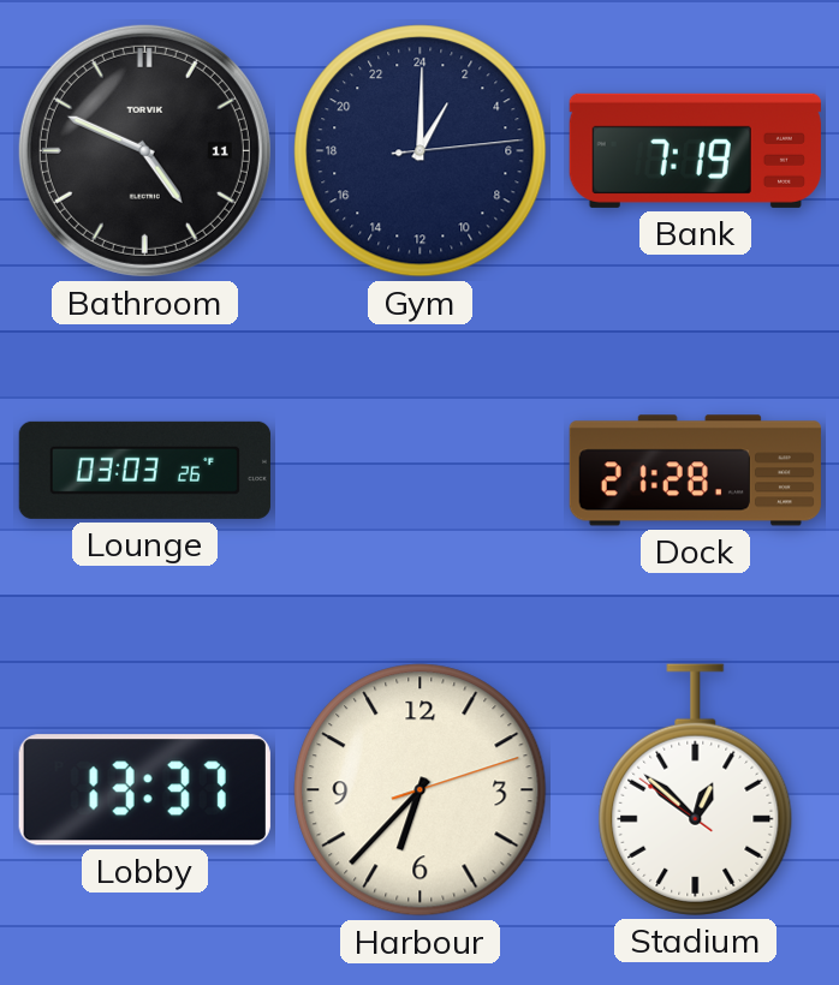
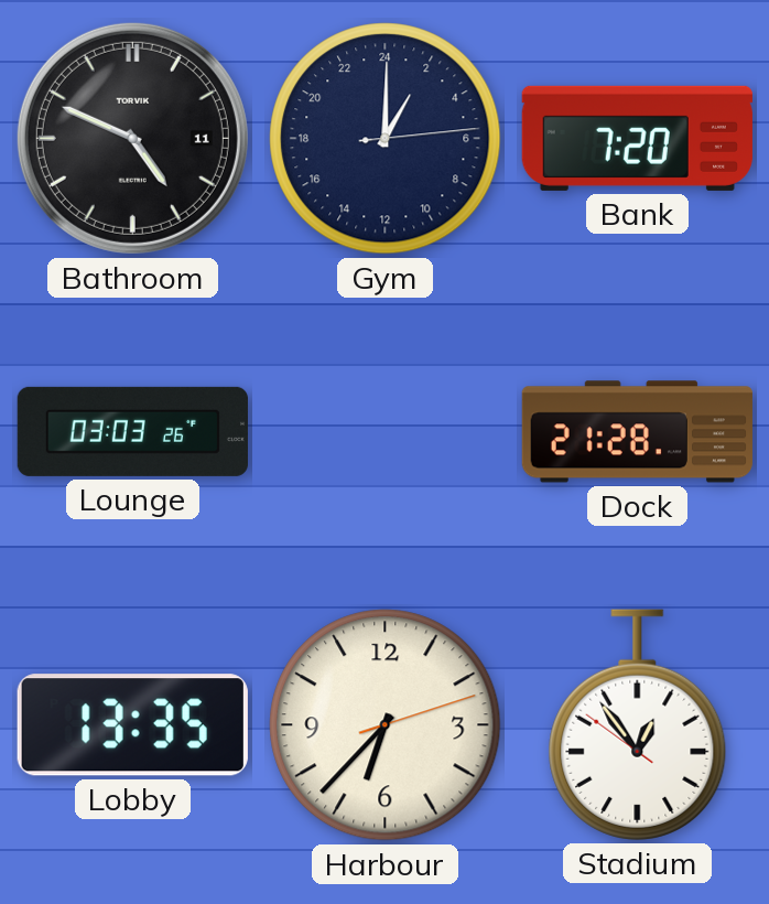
Bank: 7:19 -> 7:20 (637, 138)
Lobby: 13:37 -> 13:35 (132, 725)
Stadium: 12:51 -> 12:53 (638, 724)
